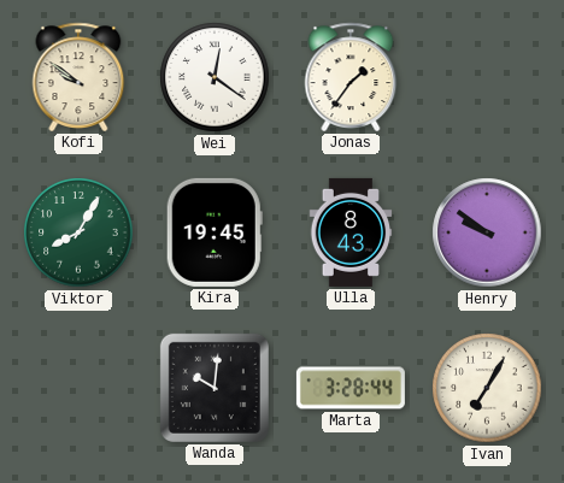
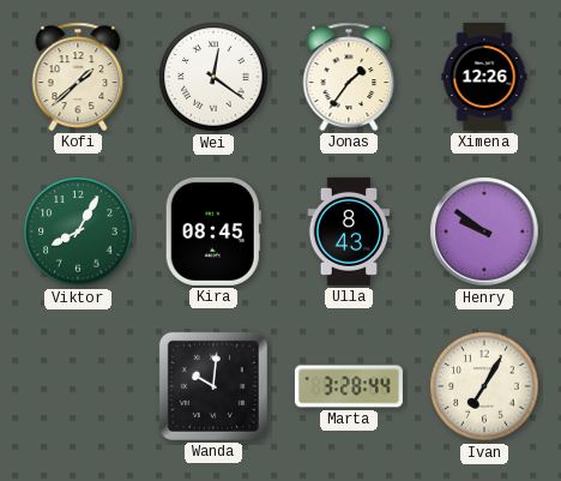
Kofi: 9:51 -> 1:38 (78, 77)
Ximena: none -> 12:26 (484, 77)
Kira: 19:45 -> 08:45 (213, 232)
